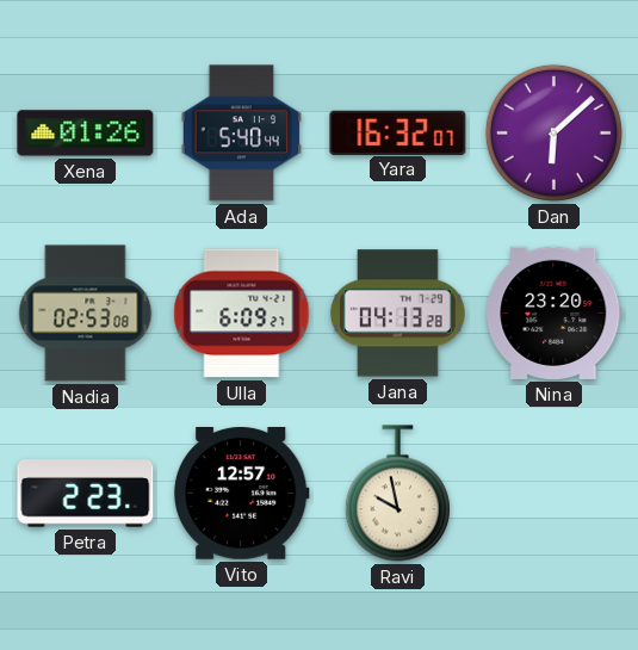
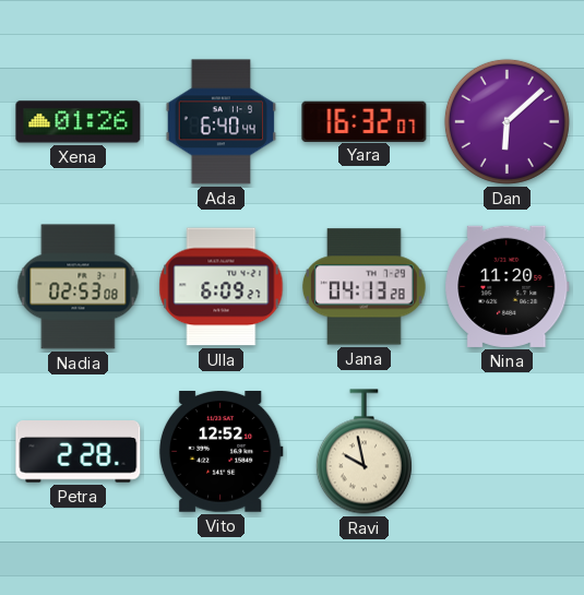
Ada: 5:40 -> 6:40 (222, 122)
Nina: 23:20 -> 11:20 (508, 286)
Petra: 2:23 -> 2:28 (79, 452)
Vito: 12:57 -> 12:52 (221, 452)
